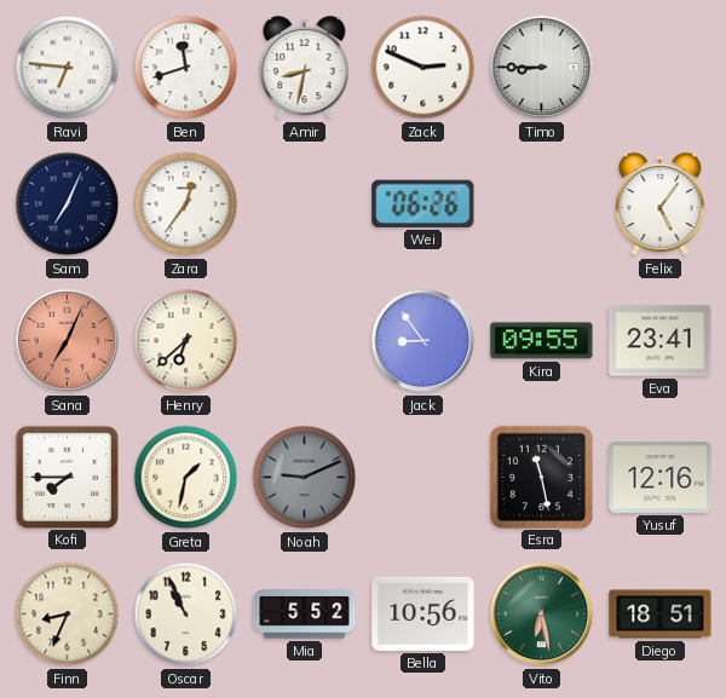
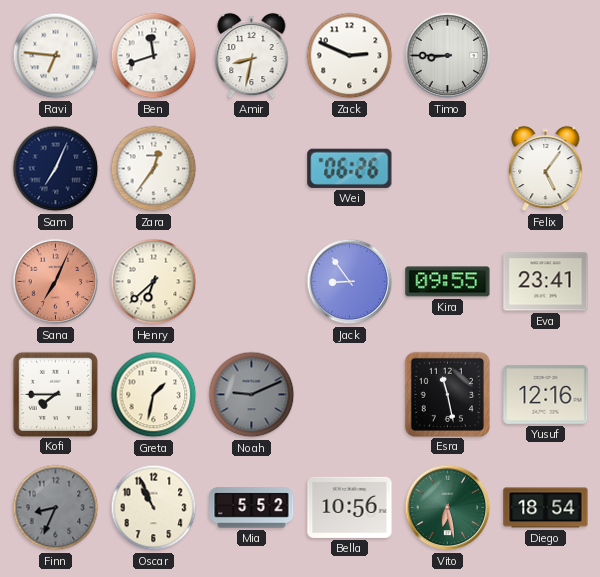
Finn dial: cream -> grey (56, 508)
Diego: 18:51 -> 18:54 (546, 508)
